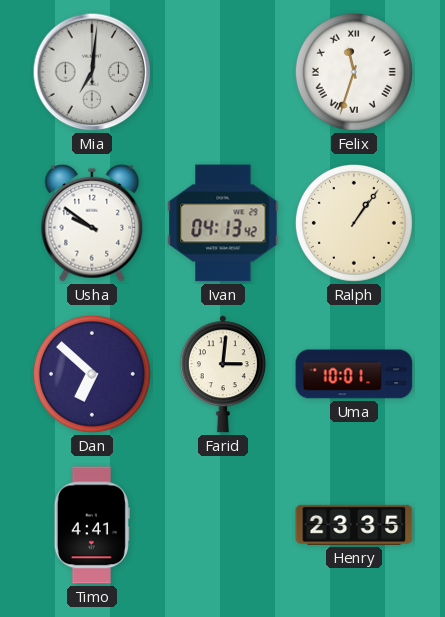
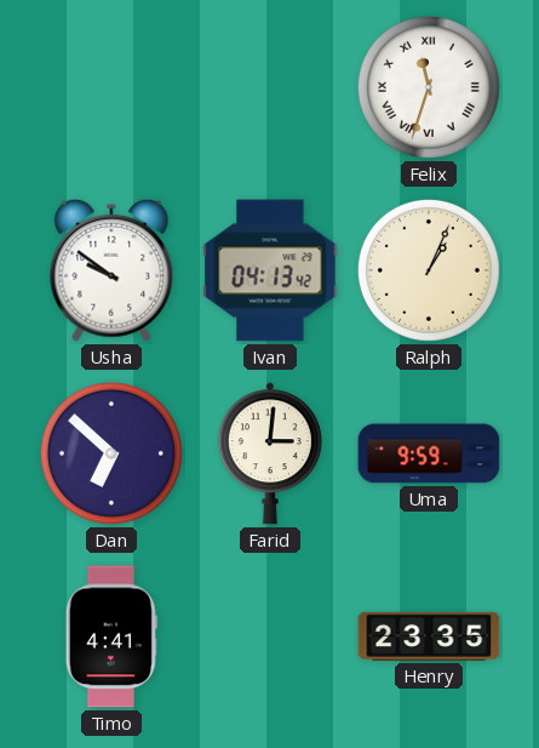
Mia: 7:01 -> none (92, 72)
Ralph: 1:06 -> 1:04 (429, 270)
Uma: 10:01 -> 9:59 (429, 453)
